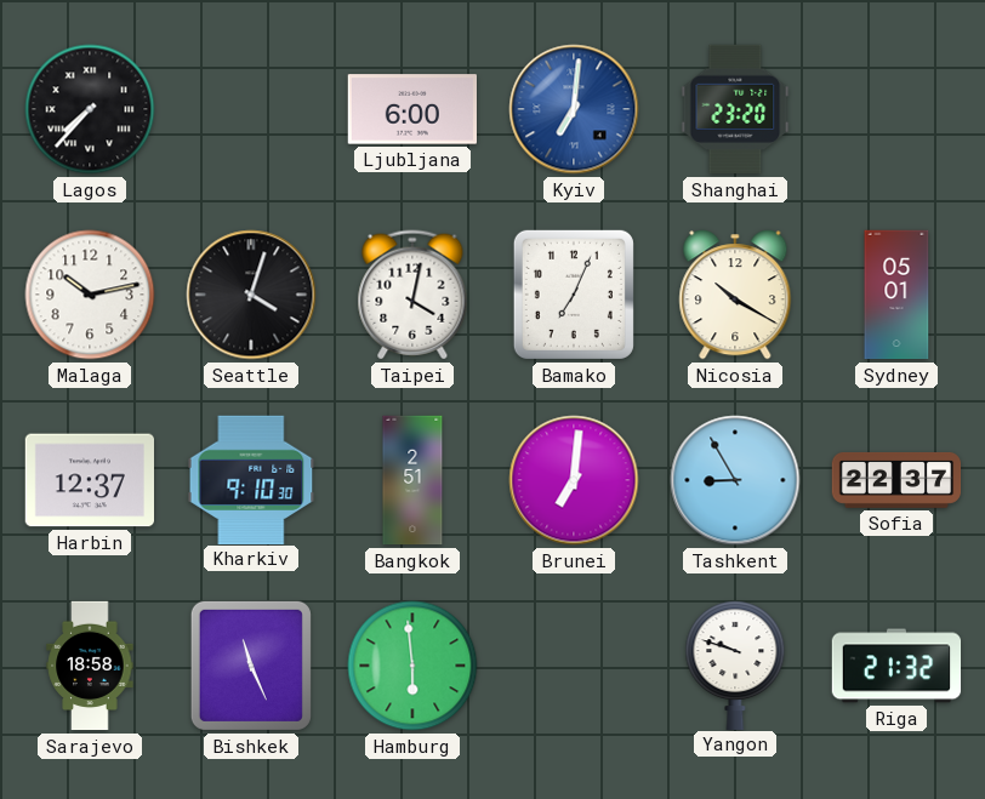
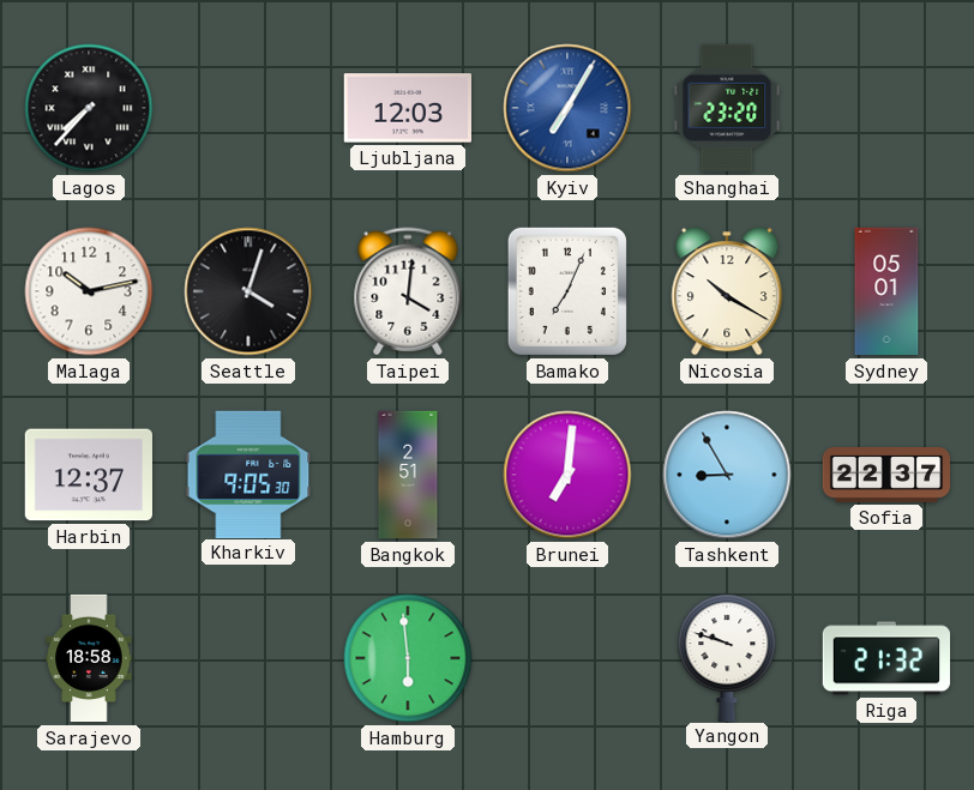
Ljubljana: 6:00 -> 12:03 (407, 108)
Kyiv: 7:01 -> 7:05 (567, 108)
Taipei: 4:02 -> 4:01 (408, 291)
Kharkiv: 9:10 -> 9:05 (248, 474)
Bishkek: 11:26 -> none (251, 666)
